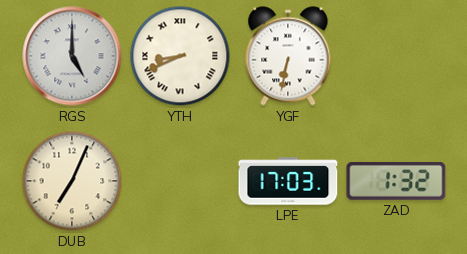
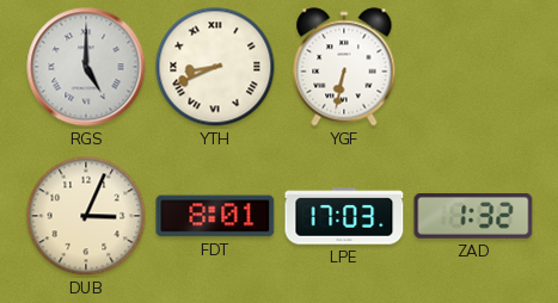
DUB: 7:04 -> 3:04 (86, 216)
FDT: none -> 8:01 (215, 216)
